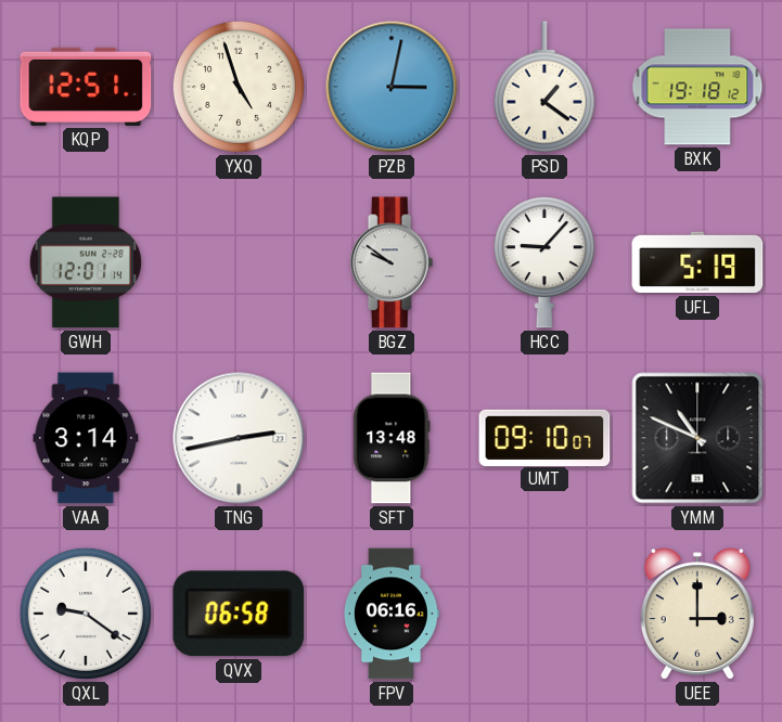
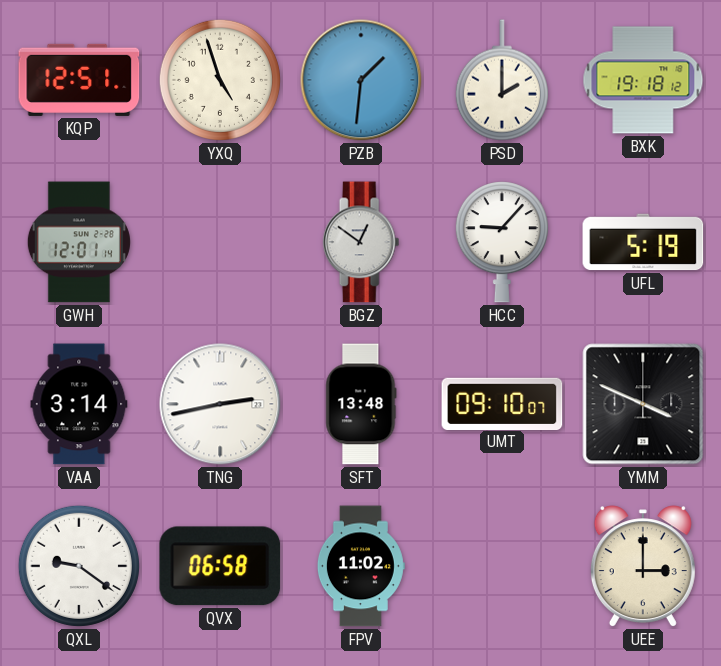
PZB: 3:02 -> 1:31 (361, 80)
PSD: 1:21 -> 2:00 (502, 80)
BGZ: 9:51 -> 12:51 (361, 242)
YMM: 10:49 -> 3:49 (643, 404)
FPV: 06:16 -> 11:02 (361, 566)
